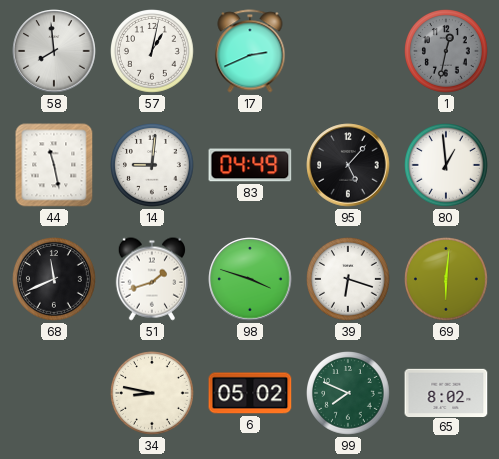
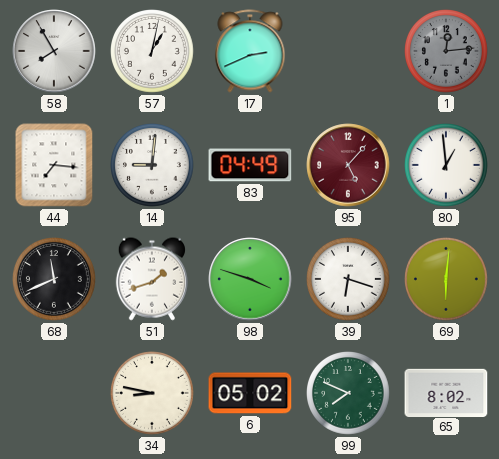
58: 7:59 -> 7:55 (54, 51)
1: 12:32 -> 12:14 (447, 52)
44: 11:28 -> 7:16 (54, 165)
95 dial: black -> burgundy (348, 165)
